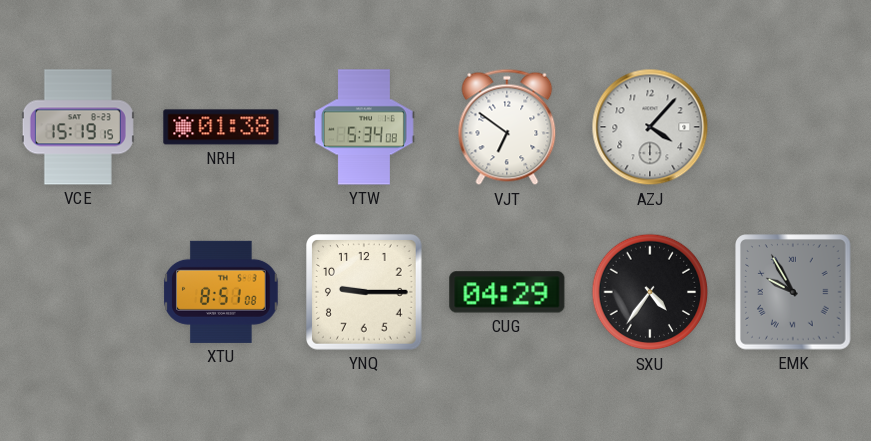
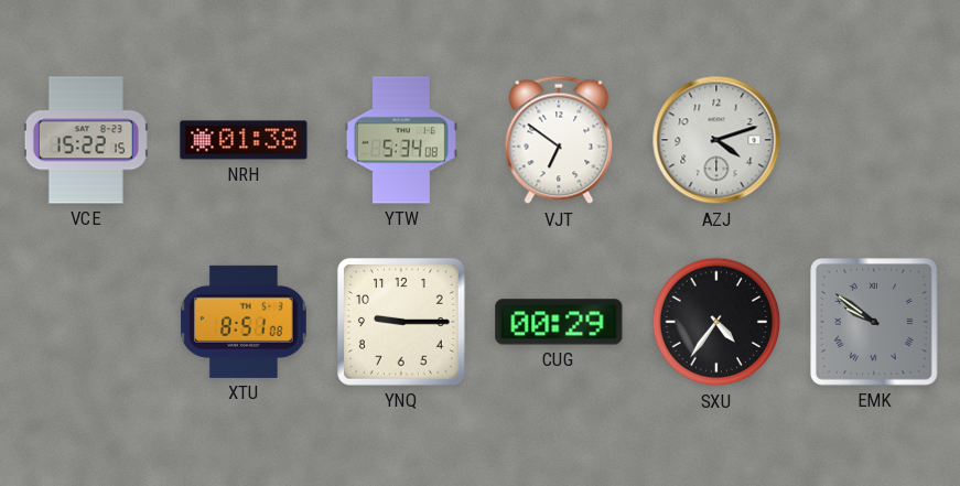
VCE: 15:19 -> 15:22 (86, 140)
AZJ: 4:07 -> 4:12 (716, 140)
CUG: 04:29 -> 00:29 (559, 322)
EMK: 9:55 -> 9:51 (874, 322)
